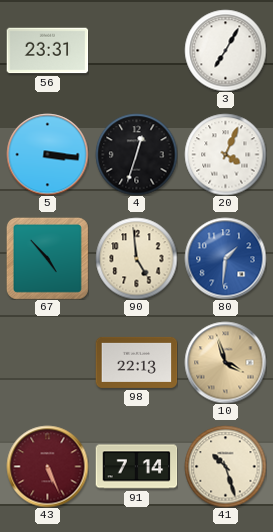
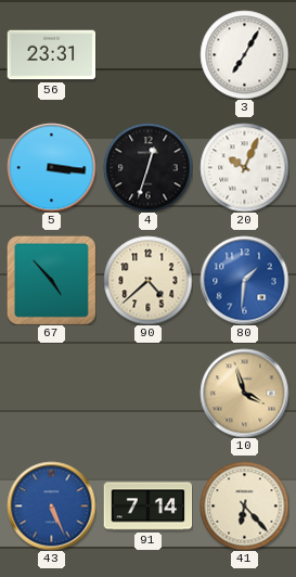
20: 4:04 -> 10:04 (244, 167)
90: 4:59 -> 4:38 (147, 280)
98: 22:13 -> none (136, 362)
43 dial: burgundy -> blue (51, 505)
41: 10:27 -> 6:23 (244, 505)
